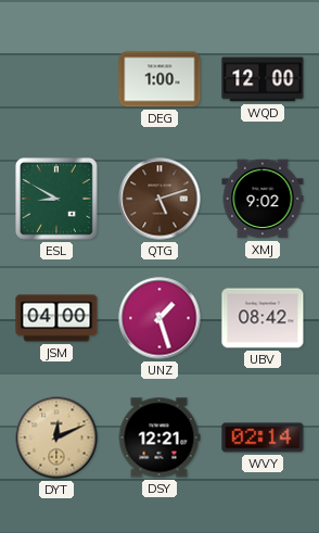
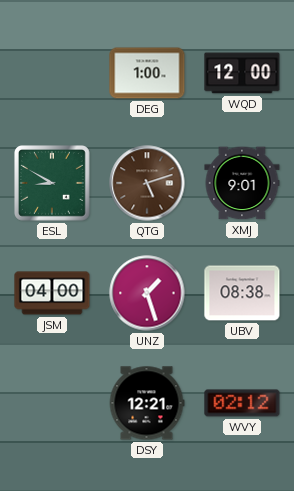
XMJ: 9:02 -> 9:01 (242, 183)
UBV: 08:42 -> 08:38 (242, 293)
DYT: 12:11 -> none (56, 437)
WVY: 02:14 -> 02:12 (242, 403)
